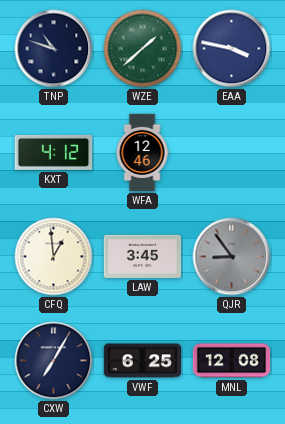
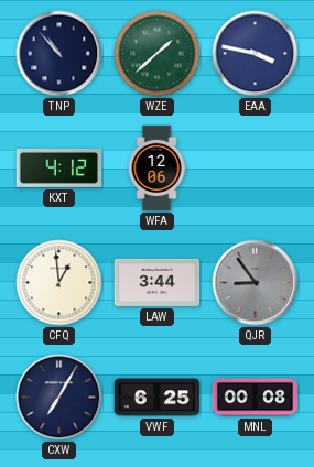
TNP: 10:48 -> 10:53 (59, 54)
WFA: 12:46 -> 12:06 (156, 169)
LAW: 3:45 -> 3:44 (158, 282)
MNL: 12:08 -> 00:08 (256, 398)
